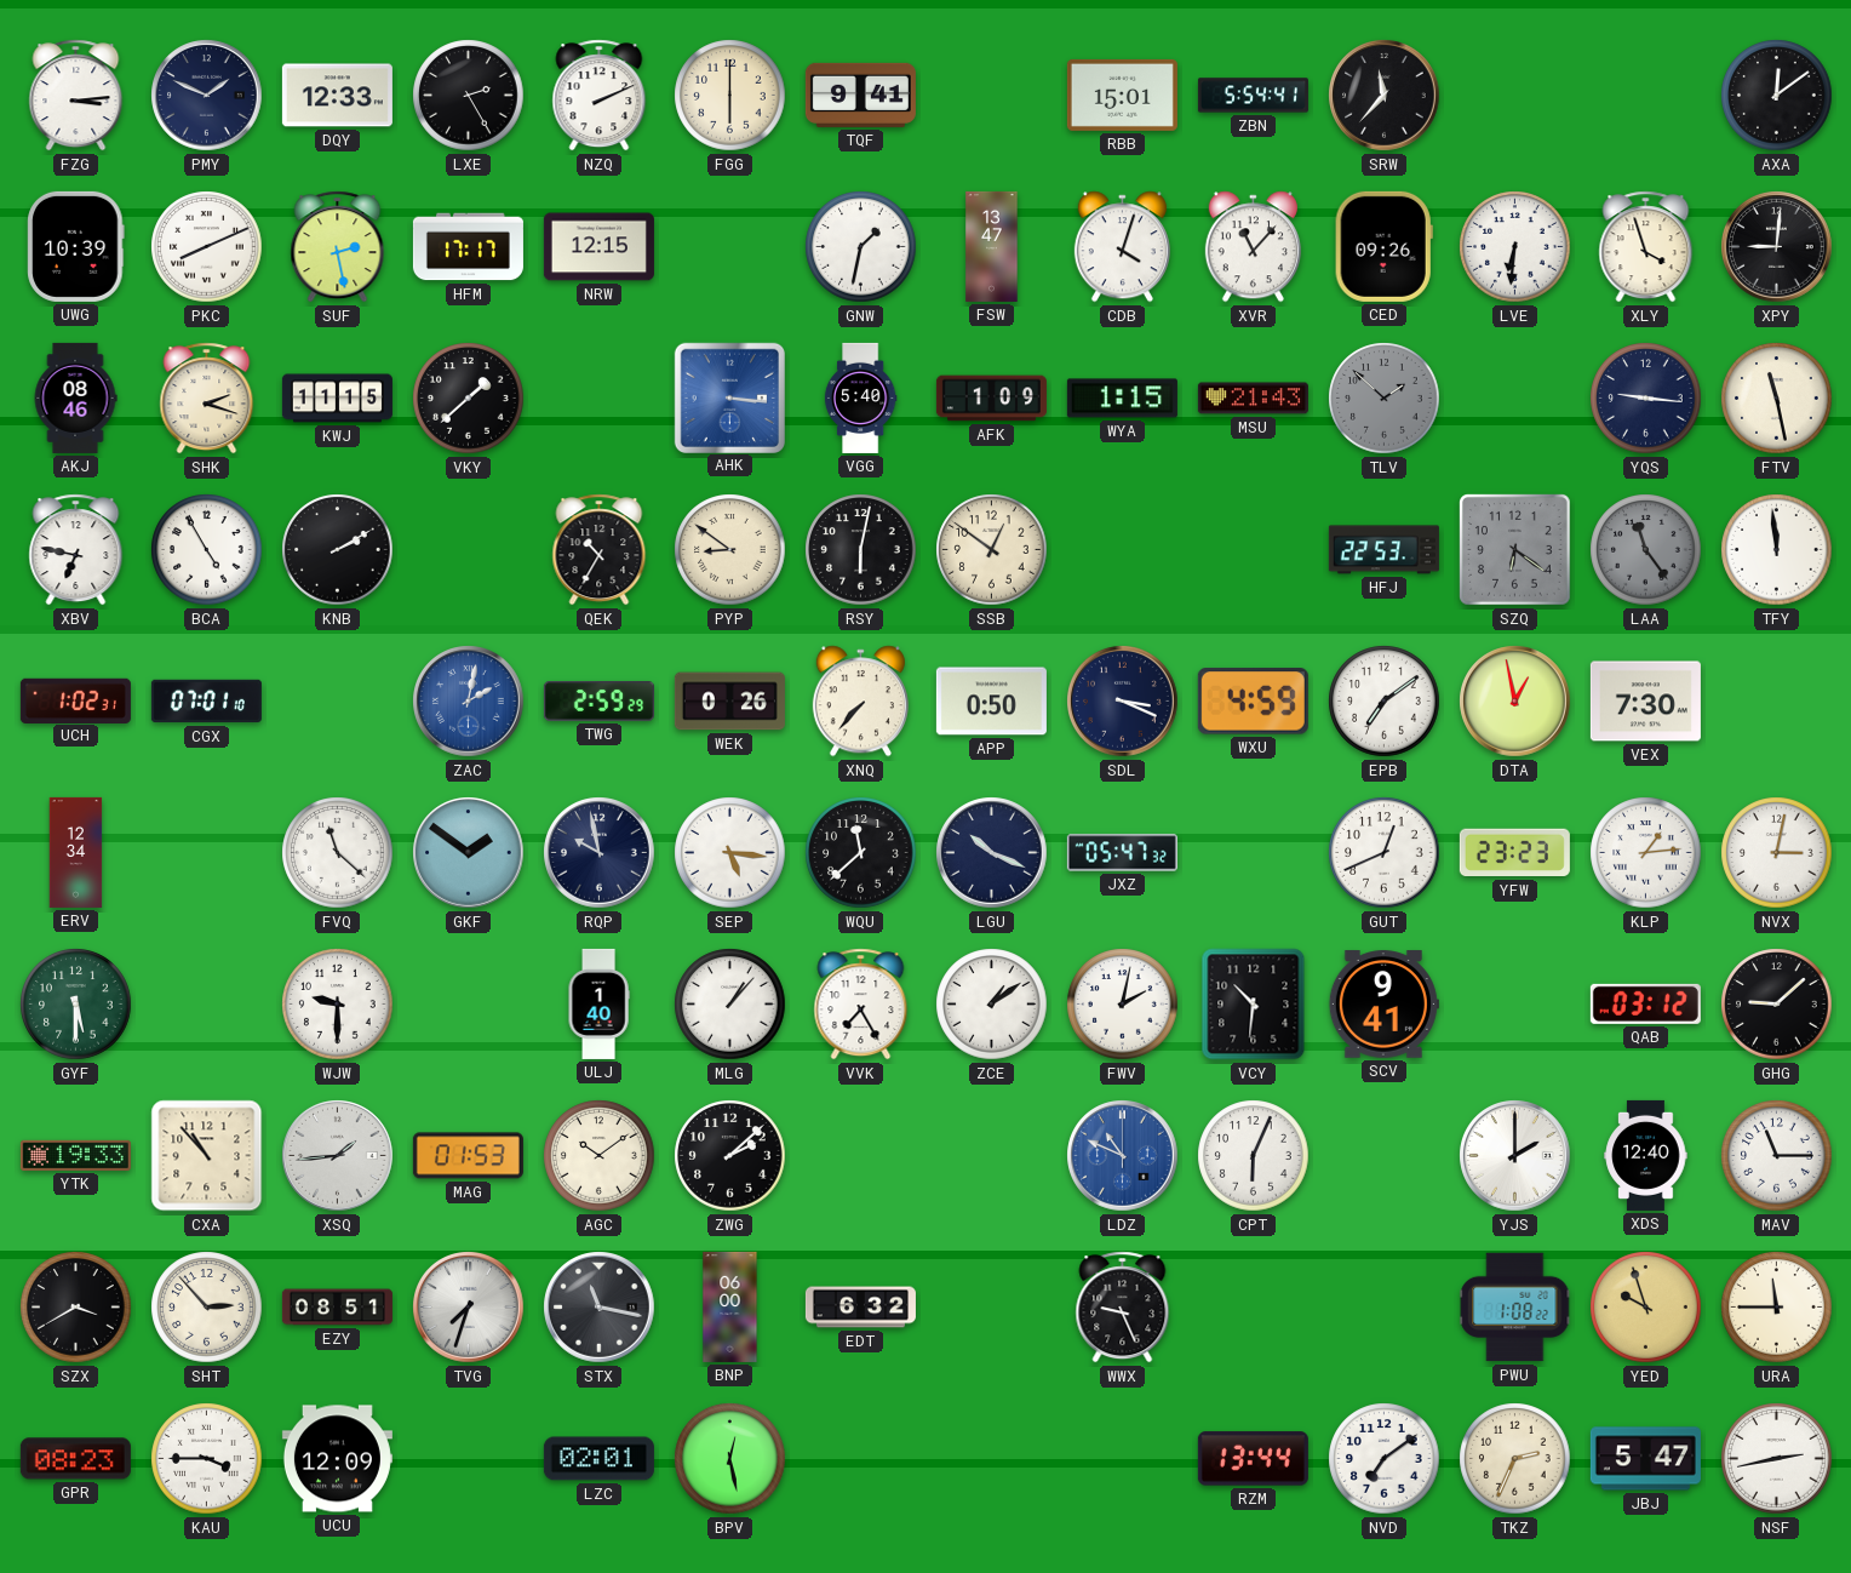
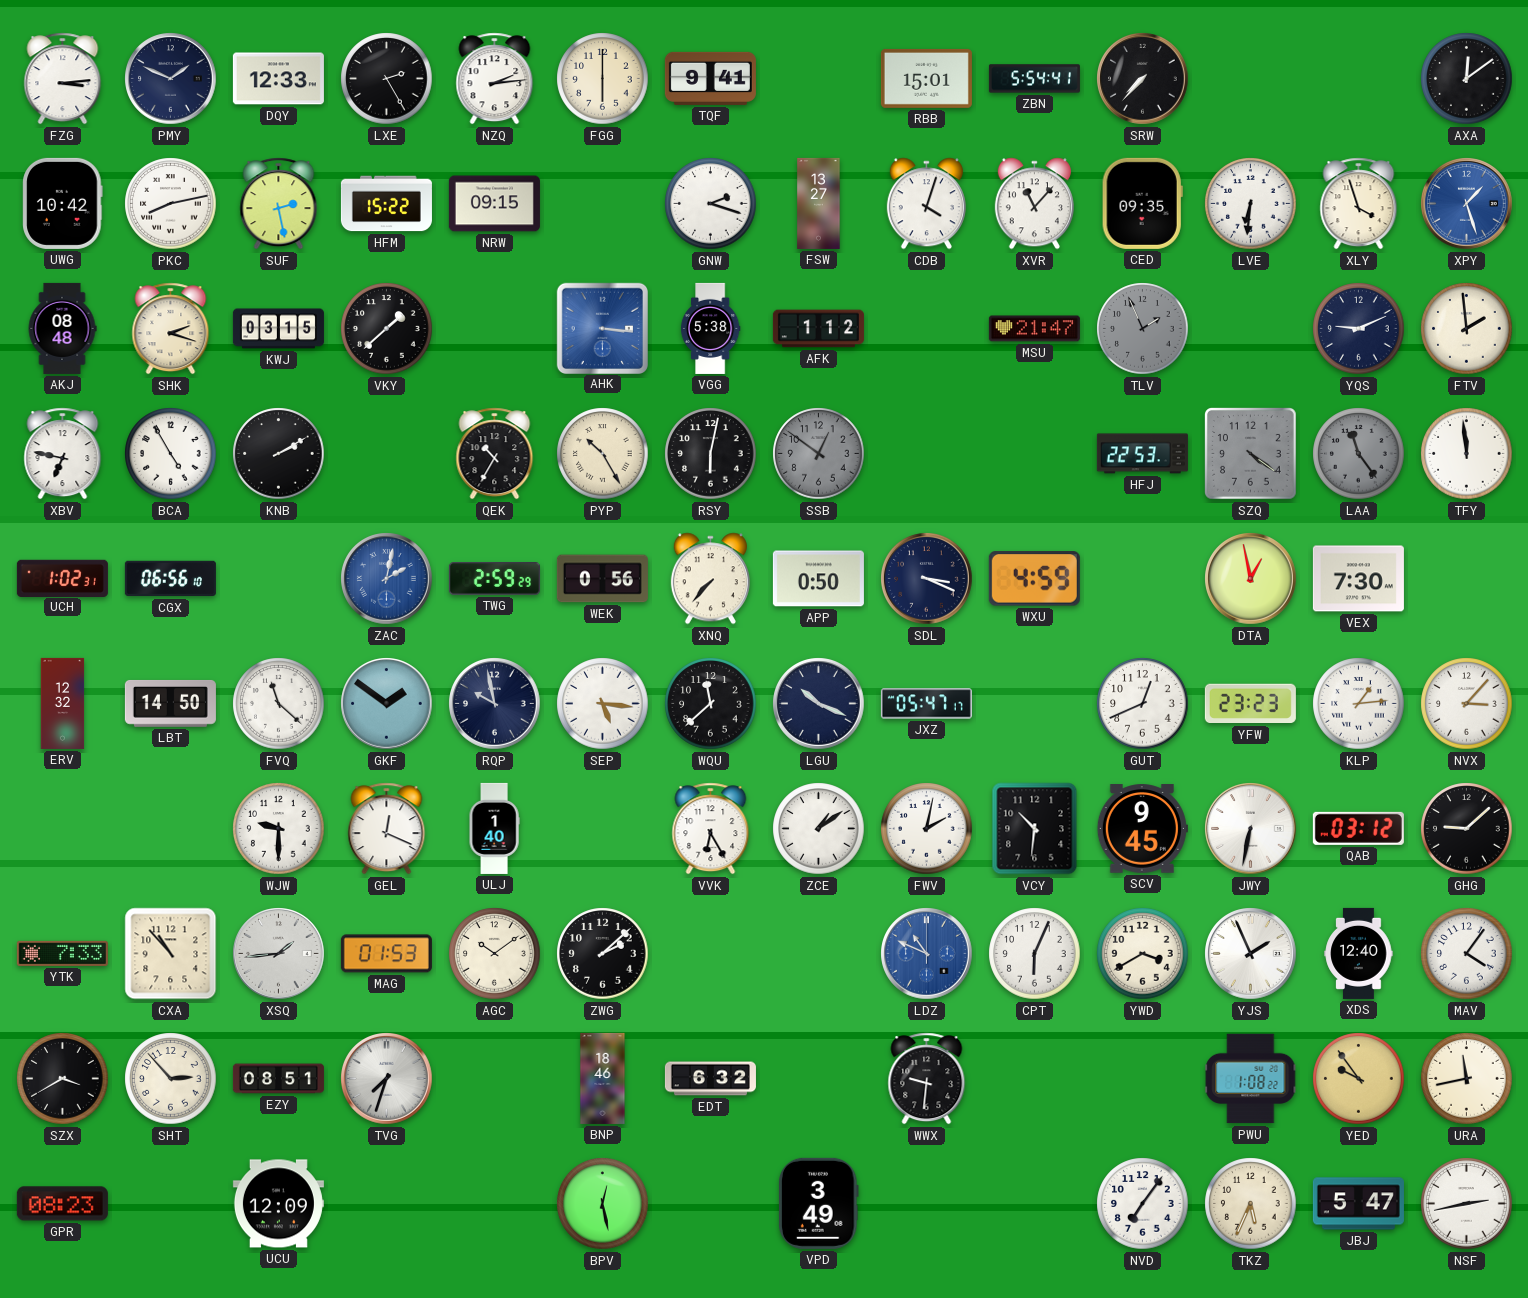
NZQ: 2:11 -> 2:14 (495, 79)
SRW: 11:37 -> 7:37 (1143, 79)
UWG: 10:39 -> 10:42 (63, 203)
PKC: 8:11 -> 8:13 (171, 204)
HFM: 17:17 -> 15:22 (386, 204)
NRW: 12:15 -> 09:15 (494, 204)
GNW: 1:32 -> 2:18 (711, 204)
FSW: 13:47 -> 13:27 (819, 203)
CED: 09:26 -> 09:35 (1142, 203)
XPY: 9:01 -> 1:27 (1467, 204)
XPY dial: black -> blue (1467, 204)
AKJ: 08:46 -> 08:48 (62, 328)
KWJ: 11:15 -> 03:15 (278, 329)
VGG: 5:40 -> 5:38 (710, 328)
AFK: 1:09 -> 1:12 (818, 329)
WYA: 1:15 -> none (1122, 399)
MSU: 21:43 -> 21:47 (1034, 329)
TLV: 1:52 -> 1:56 (1143, 329)
YQS: 9:16 -> 9:11 (1359, 329)
FTV: 11:28 -> 1:59 (1467, 329)
PYP: 8:51 -> 10:25 (603, 454)
SSB dial: cream -> grey (819, 454)
SZQ: 6:21 -> 4:21 (1251, 454)
CGX: 07:01 -> 06:56 (170, 579)
WEK: 0:26 -> 0:56 (602, 579)
EPB: 7:09 -> none (1385, 702)
ERV: 12:34 -> 12:32 (63, 703)
LBT: none -> 14:50 (170, 703)
JXZ: 05:47:32 -> 05:47:17 (926, 704)
NVX: 3:02 -> 3:07 (1467, 704)
GYF: 5:30 -> none (76, 1005)
GEL: none -> 12:19 (387, 829)
MLG: 1:07 -> none (730, 1005)
VVK: 7:25 -> 6:25 (711, 829)
SCV: 9:41 -> 9:45 (1142, 829)
JWY: none -> 6:32 (1251, 829)
YTK: 19:33 -> 7:33 (62, 953)
YWD: none -> 3:40 (1143, 954)
YJS: 2:00 -> 1:56 (1251, 954)
MAV: 11:15 -> 4:06 (1467, 954)
STX: 11:17 -> none (600, 1308)
BNP: 06:00 -> 18:46 (603, 1078)
WWX: 9:26 -> 9:31 (927, 1079)
YED: 9:57 -> 9:54 (1359, 1079)
URA: 11:45 -> 11:43 (1467, 1079)
KAU: 3:45 -> none (207, 1459)
LZC: 02:01 -> none (598, 1459)
VPD: none -> 3:49 (818, 1203)
RZM: 13:44 -> none (1253, 1459)
NVD: 7:09 -> 7:06 (1143, 1204)
TKZ: 2:34 -> 5:34 (1251, 1204)
